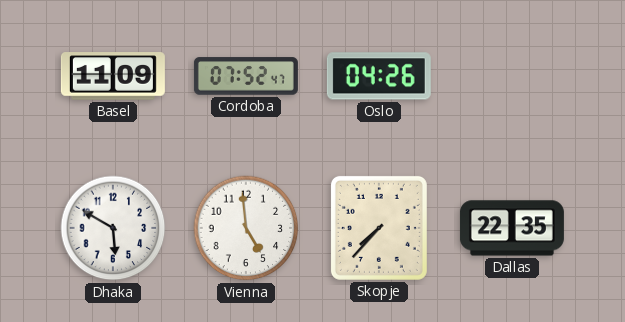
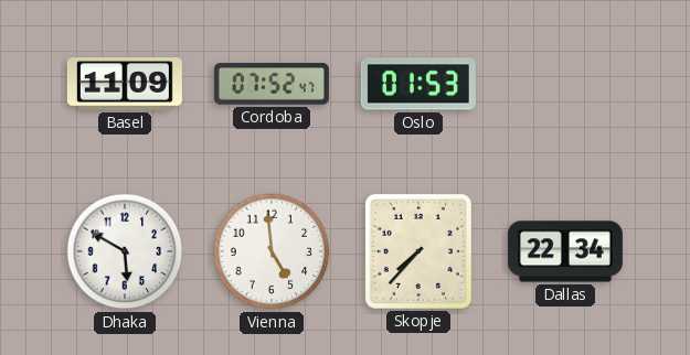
Oslo: 04:26 -> 01:53 (418, 84)
Dallas: 22:35 -> 22:34 (565, 251)
